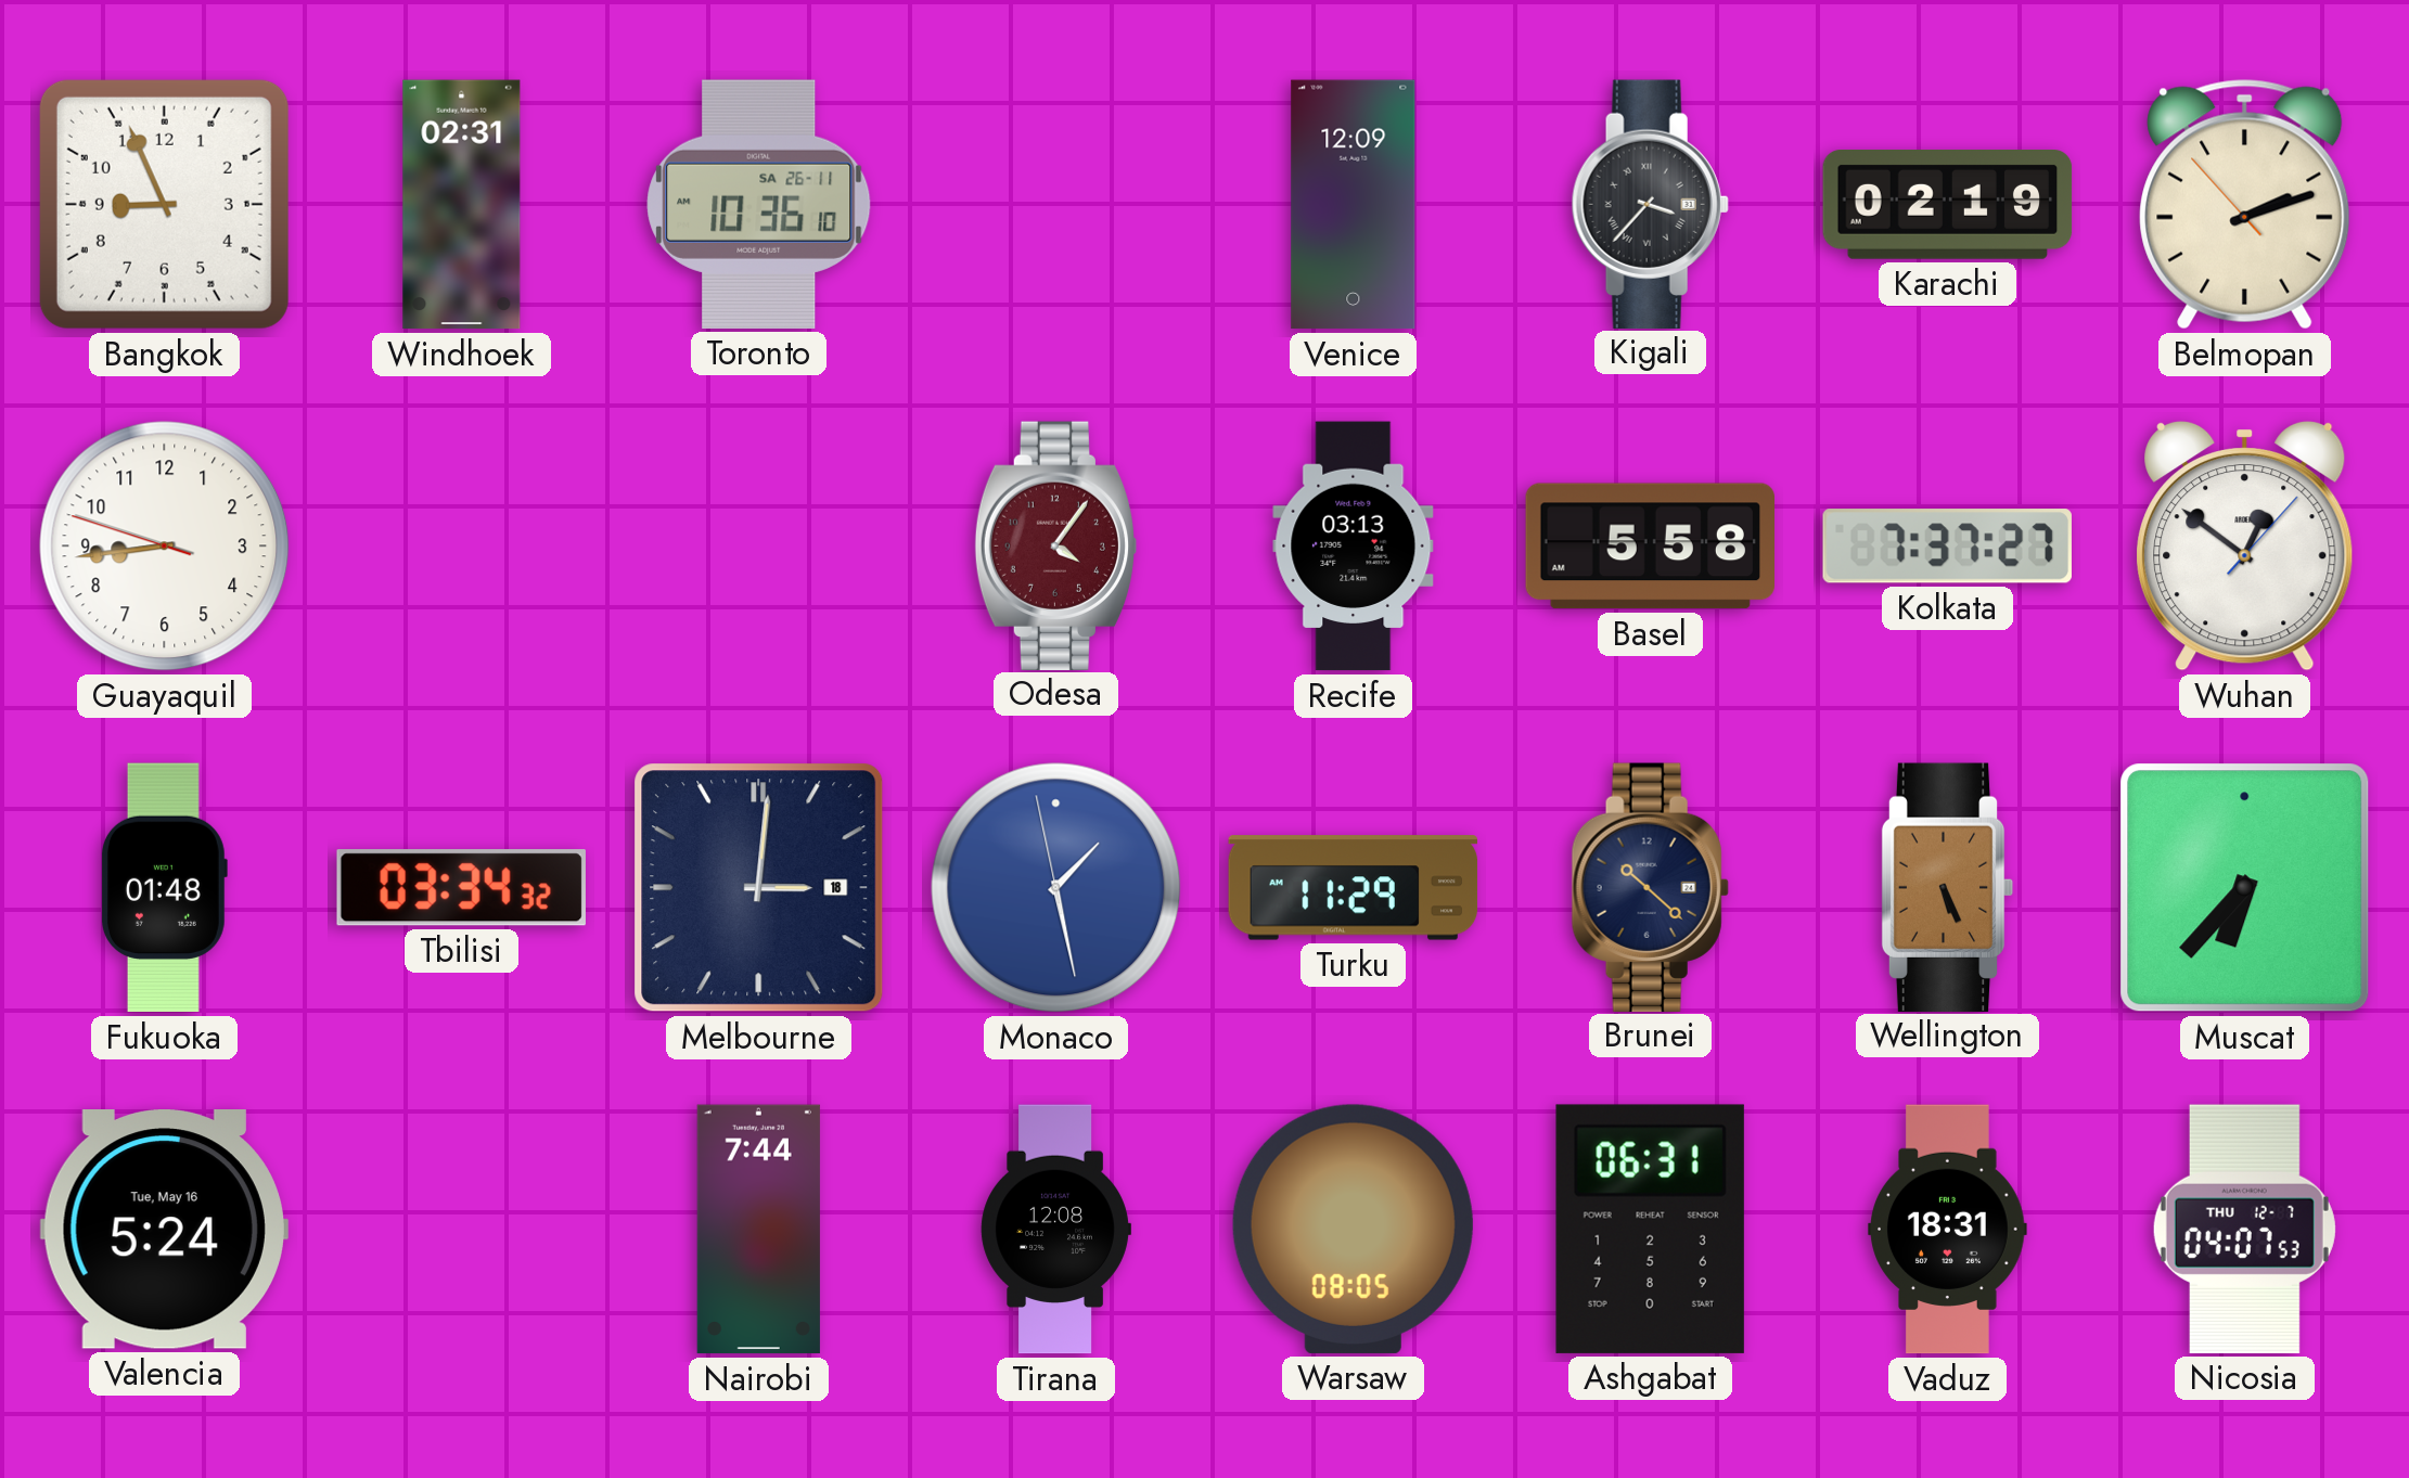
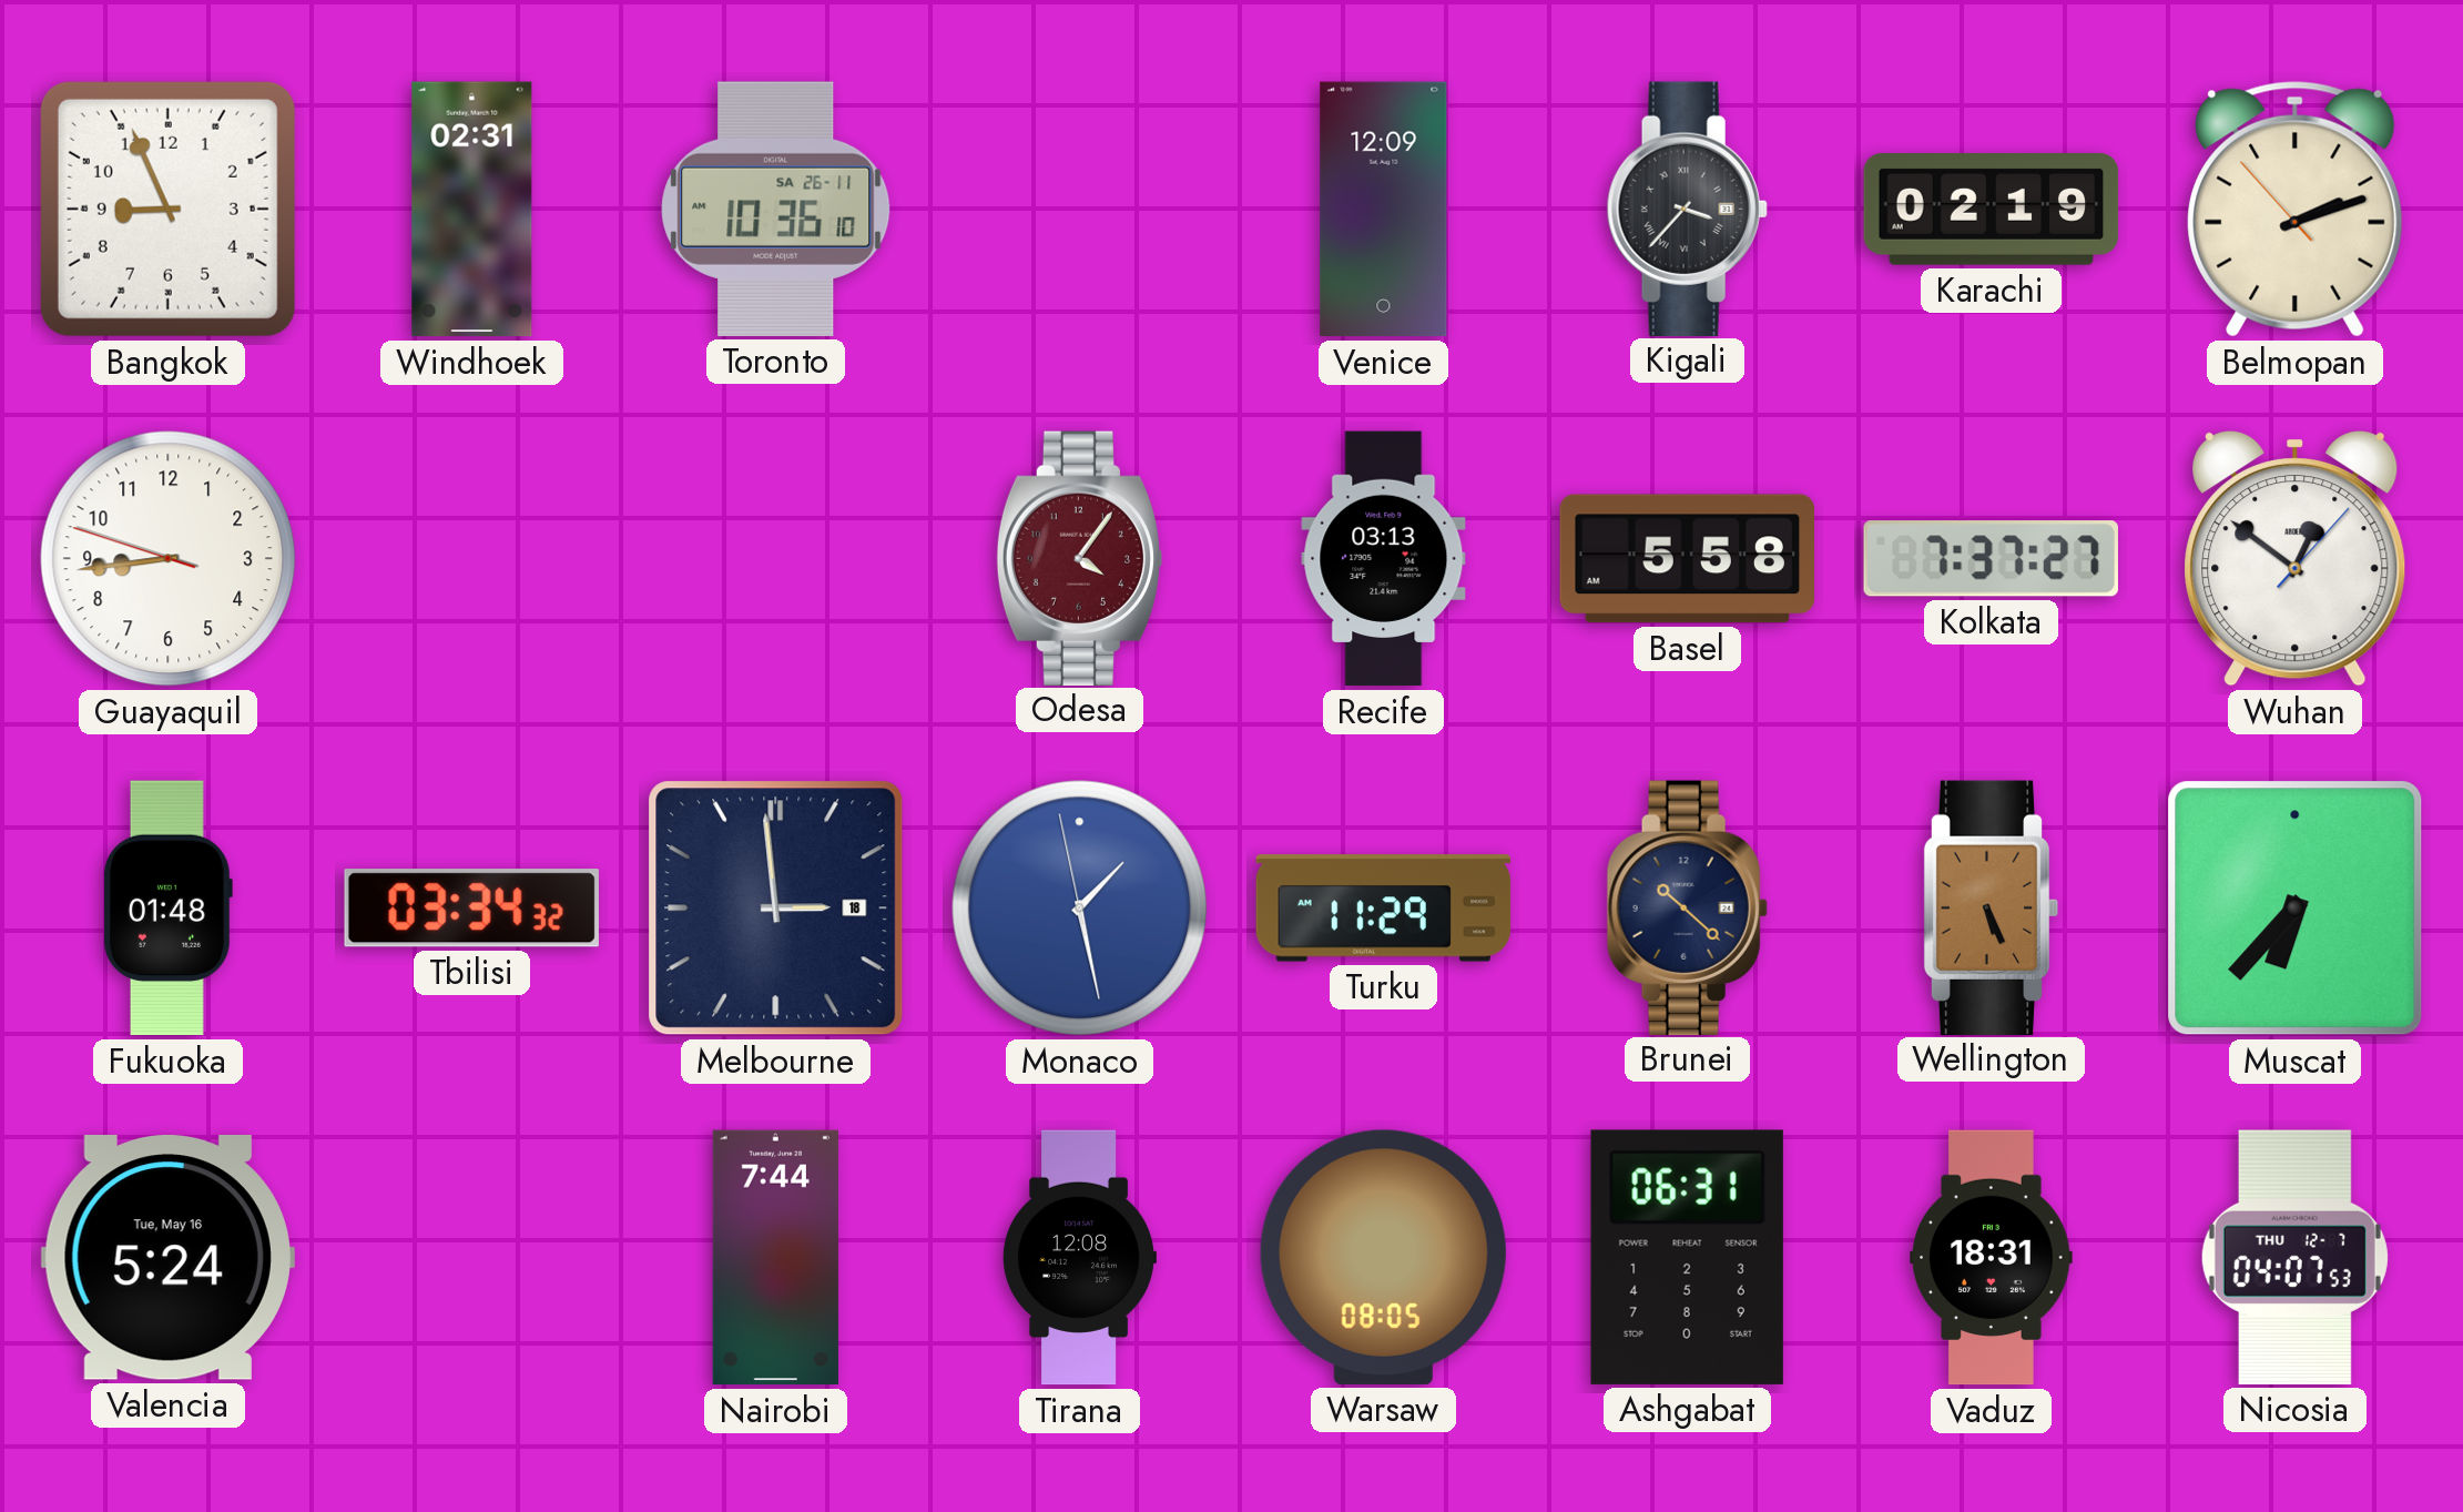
Melbourne: 3:01 -> 2:59 (776, 909)
